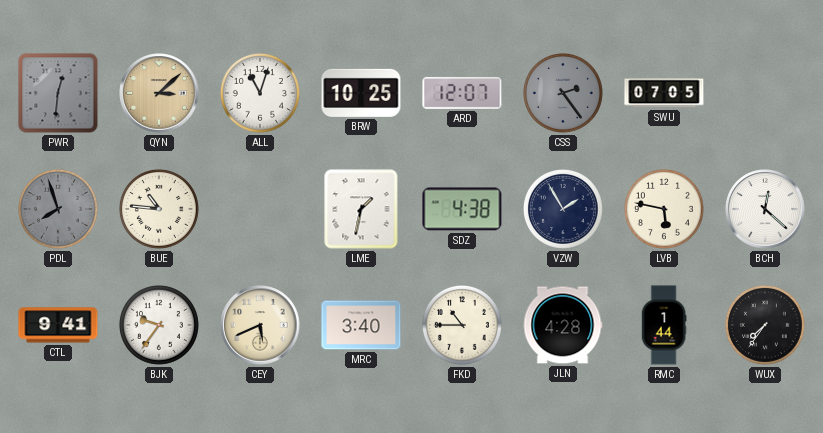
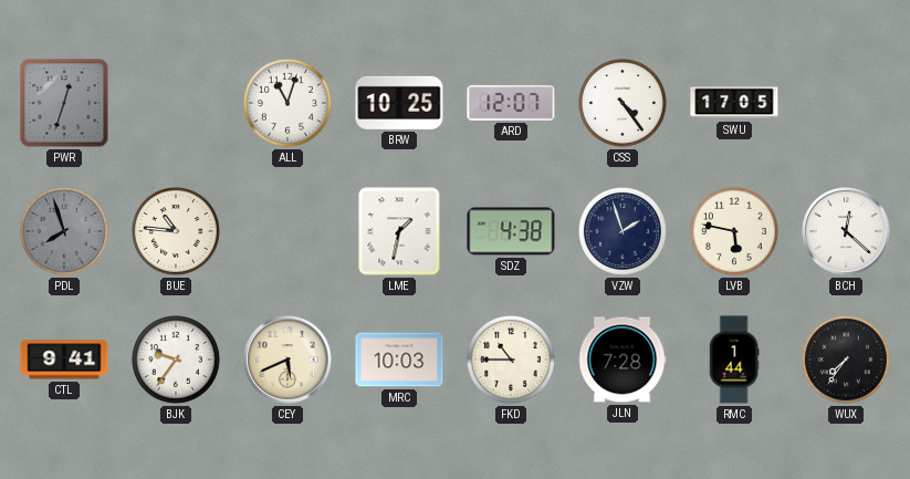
PWR: 12:31 -> 12:33 (64, 103)
QYN: 3:08 -> none (159, 93)
CSS: 2:24 -> 4:24 (623, 103)
CSS dial: grey -> white (623, 103)
SWU: 07:05 -> 17:05 (734, 103)
VZW: 1:55 -> 1:57 (623, 231)
MRC: 3:40 -> 10:03 (399, 360)
JLN: 4:28 -> 7:28 (623, 360)
